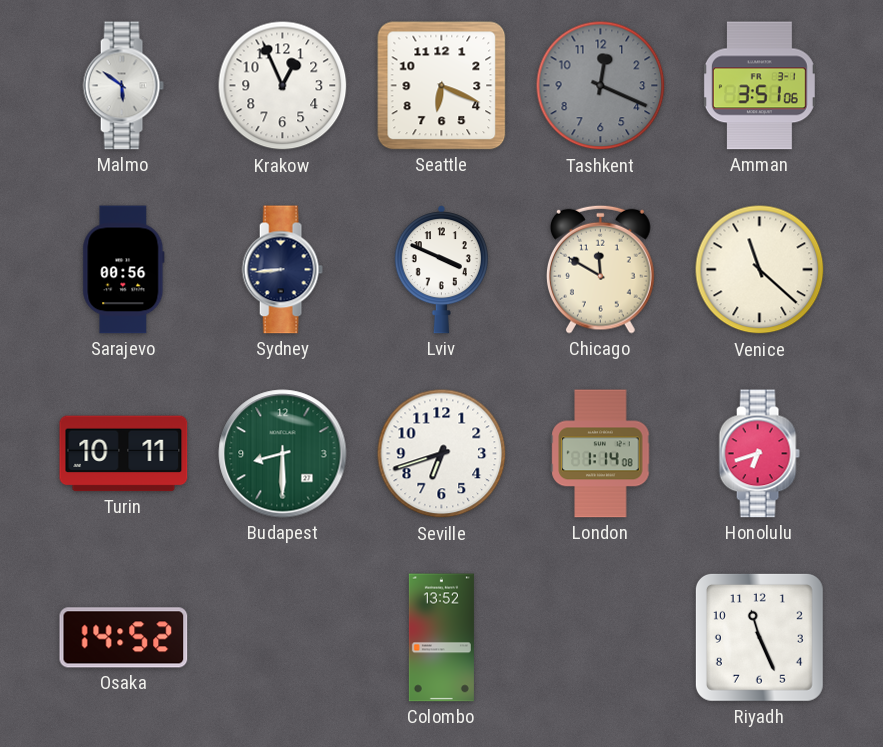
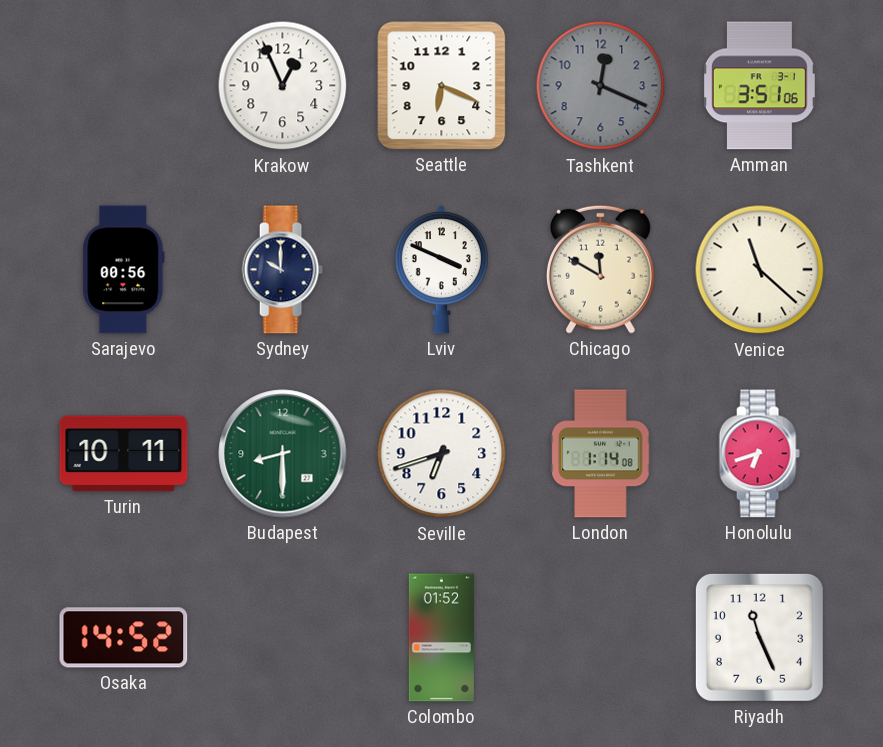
Malmo: 5:51 -> none (123, 86)
Sydney: 8:44 -> 10:00 (282, 270)
Colombo: 13:52 -> 01:52 (441, 638)
